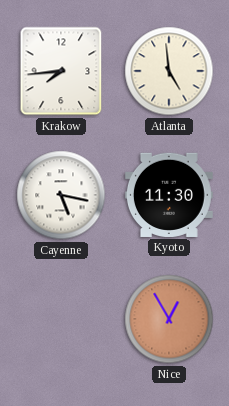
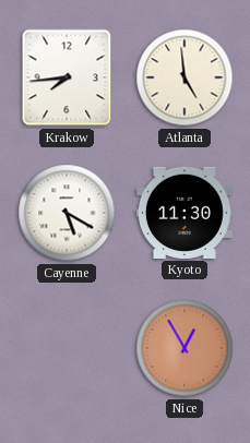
Cayenne: 5:17 -> 5:20 (67, 213)
